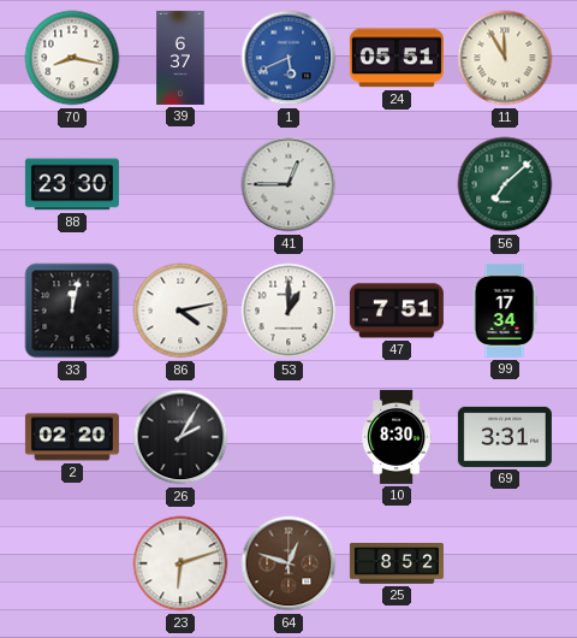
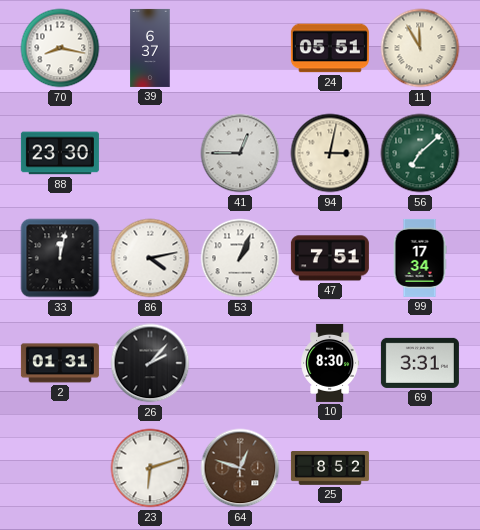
1: 5:41 -> none (288, 58)
94: none -> 3:02 (330, 153)
53: 1:00 -> 1:04 (240, 258)
2: 02:20 -> 01:31 (60, 363)
26: 2:05 -> 2:07 (150, 363)
